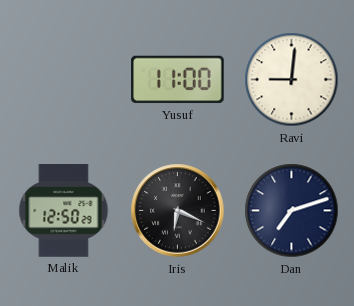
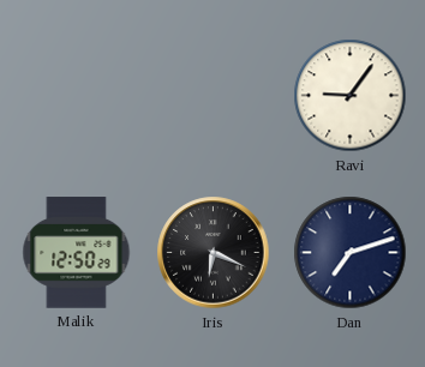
Yusuf: 11:00 -> none (178, 80)
Ravi: 9:01 -> 9:06 (351, 96)
